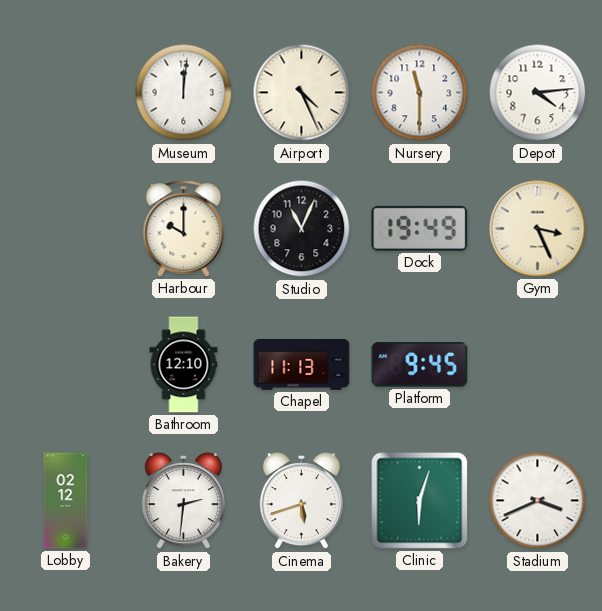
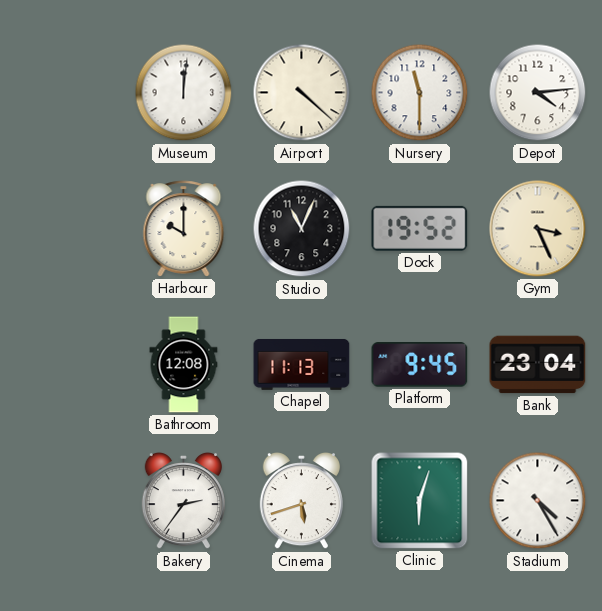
Airport: 4:26 -> 4:22 (302, 93)
Dock: 19:49 -> 19:52 (420, 228)
Bathroom: 12:10 -> 12:08 (184, 365)
Bank: none -> 23:04 (538, 365)
Lobby: 02:12 -> none (66, 501)
Bakery: 2:31 -> 2:36 (183, 501)
Stadium: 3:41 -> 4:25 (538, 501)
